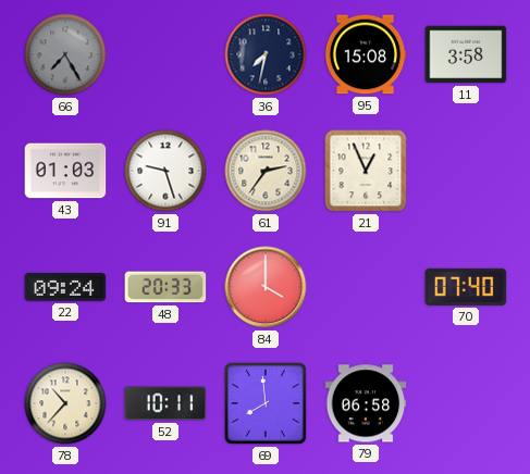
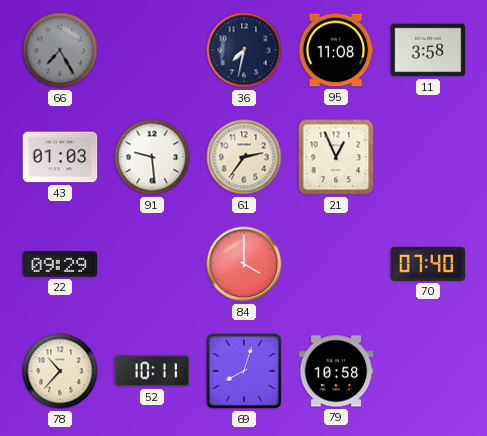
95: 15:08 -> 11:08 (336, 50)
91: 9:27 -> 9:29 (152, 157)
22: 09:24 -> 09:29 (60, 264)
48: 20:33 -> none (165, 287)
69: 7:59 -> 8:03 (245, 372)
79: 06:58 -> 10:58 (336, 371)
